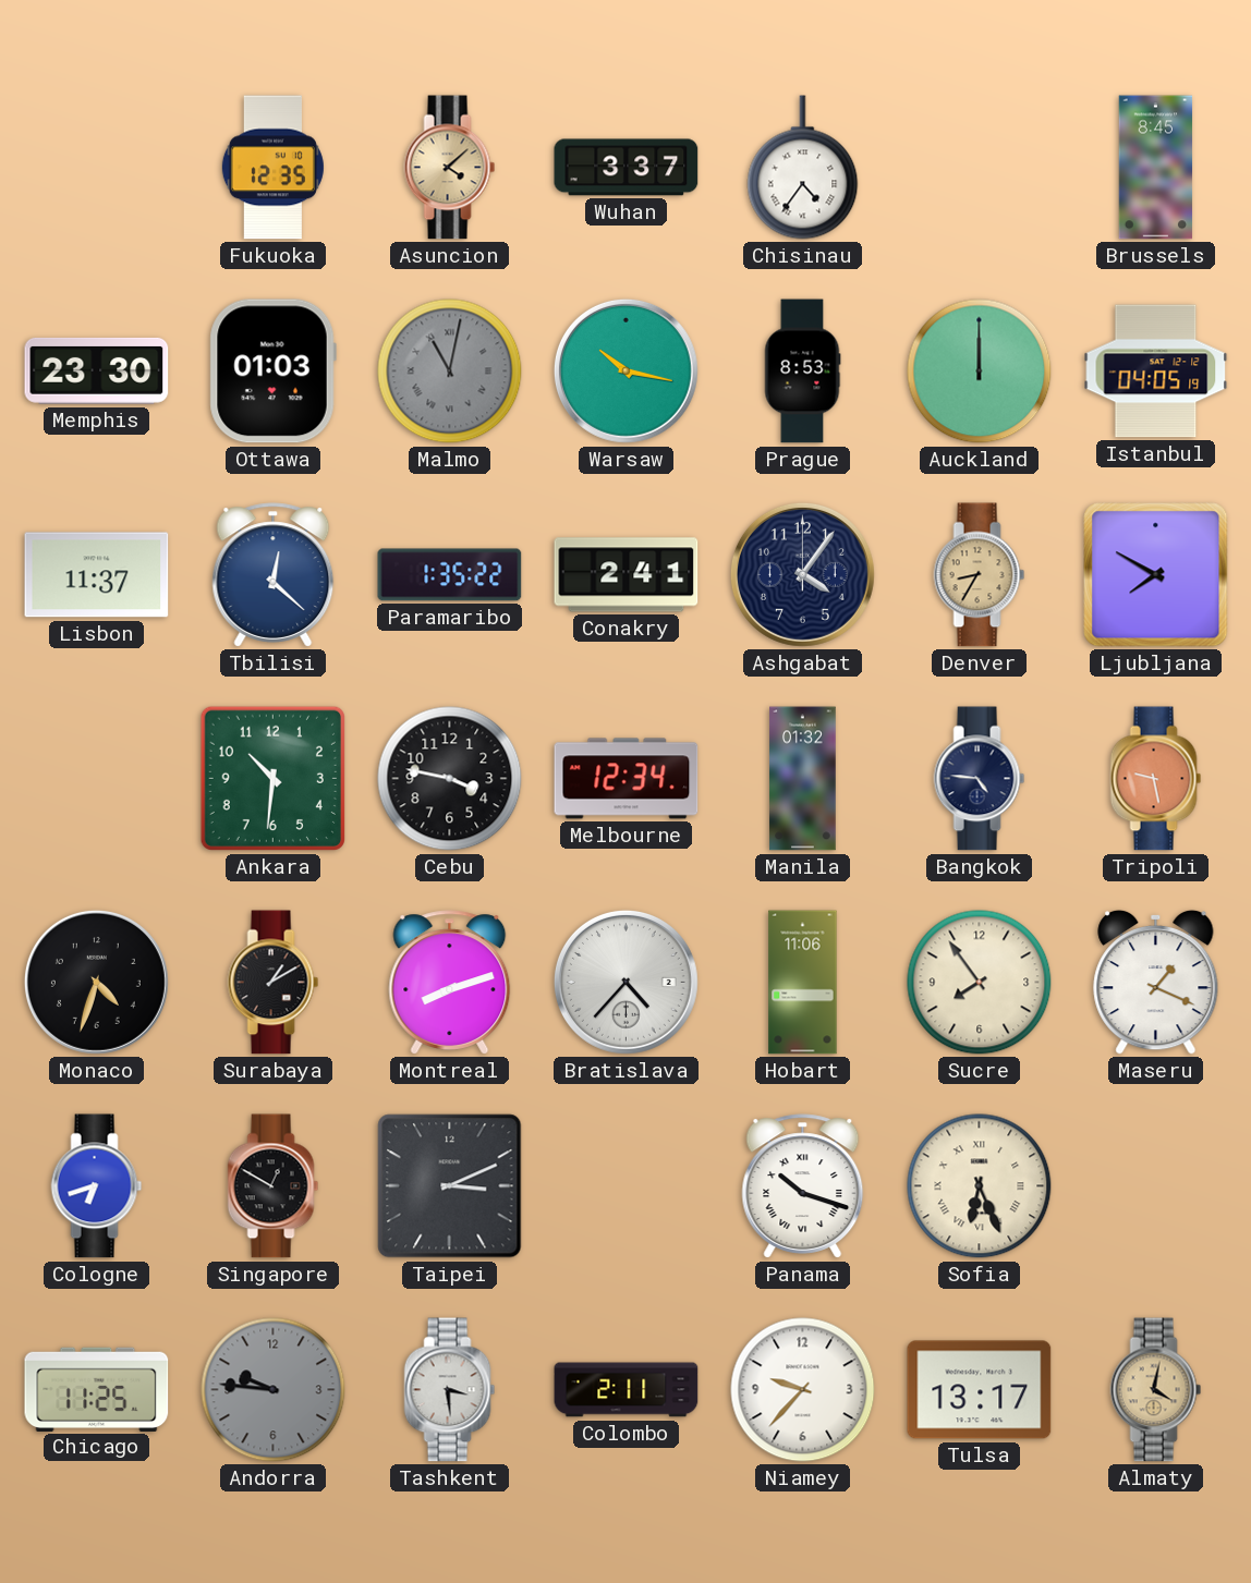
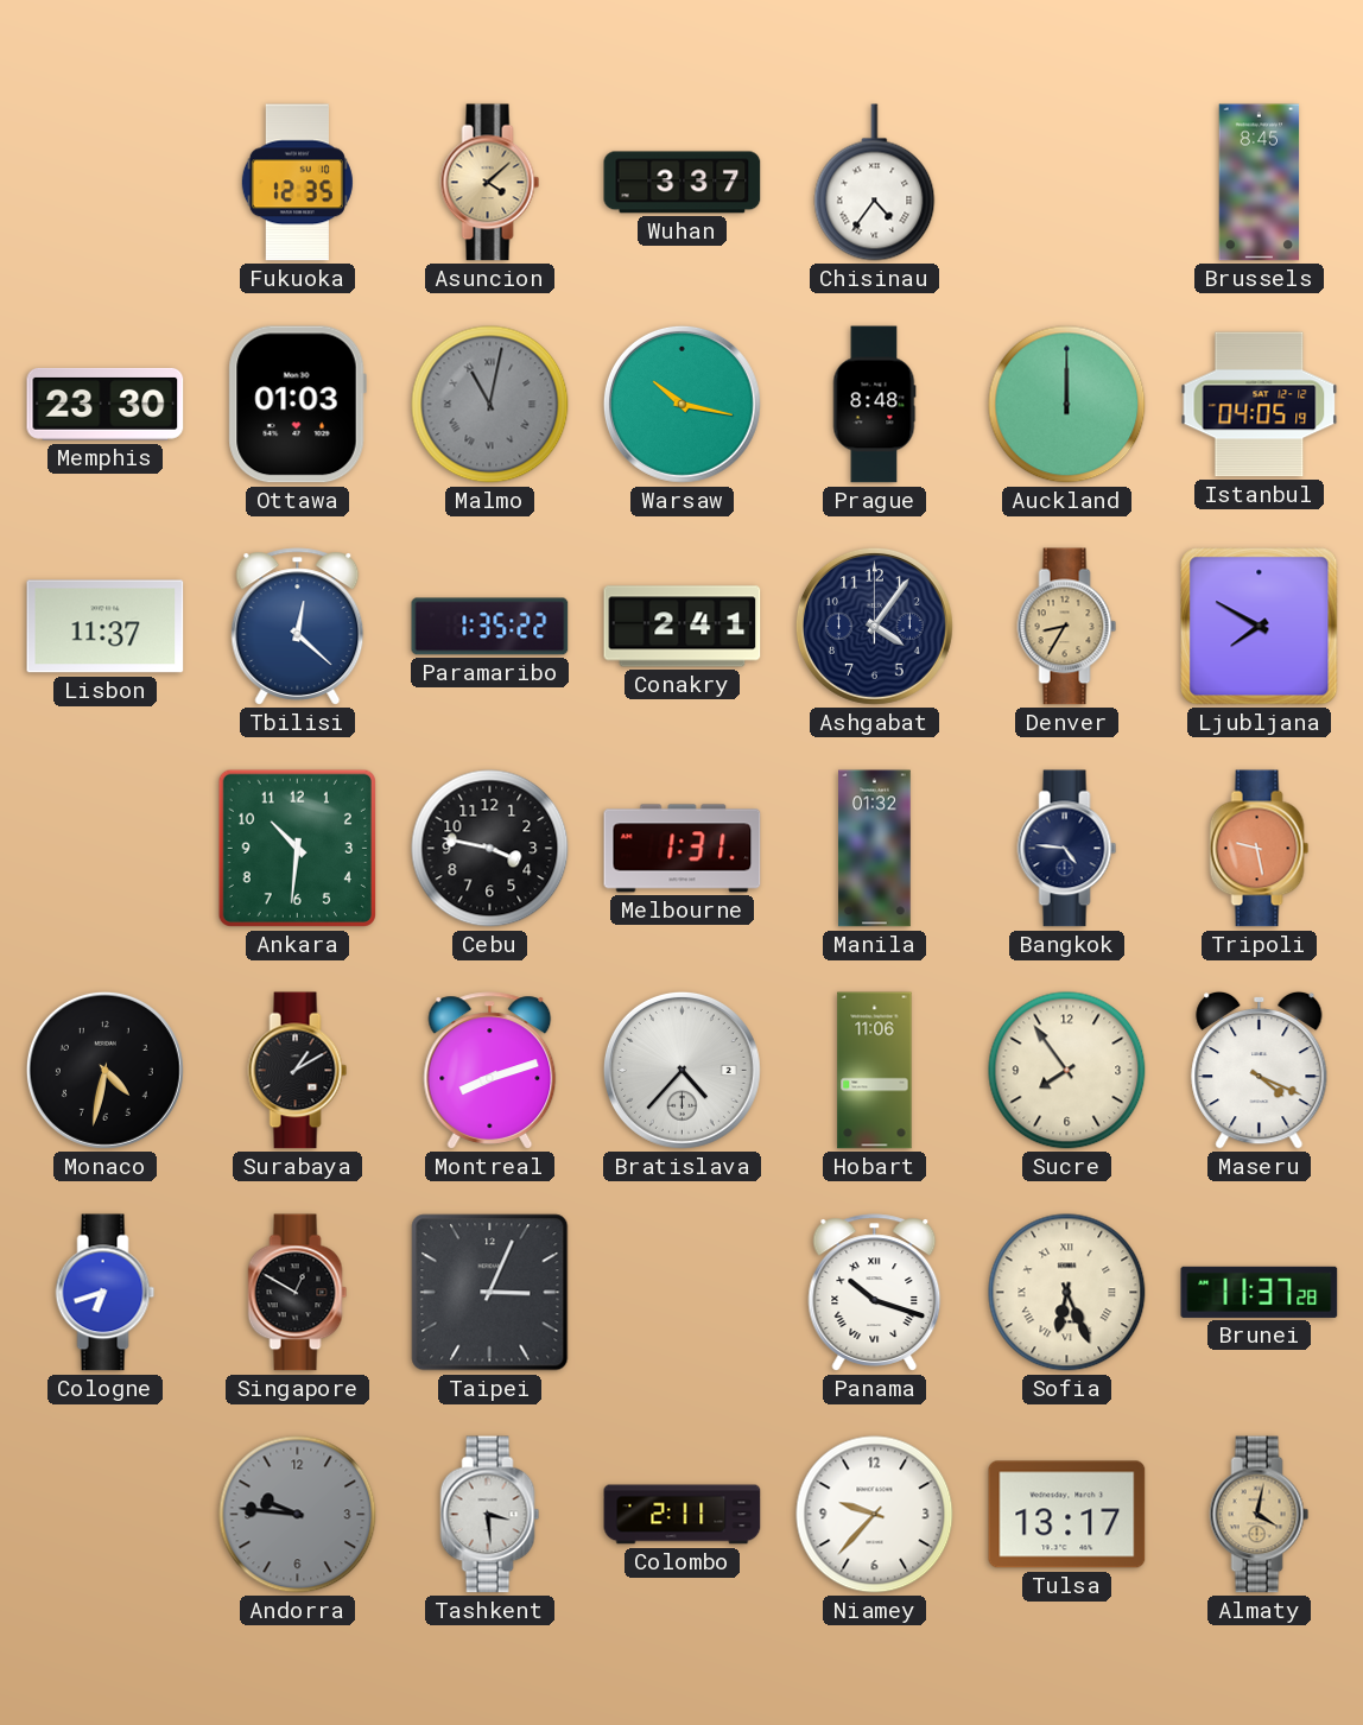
Prague: 8:53 -> 8:48 (874, 405)
Melbourne: 12:34 -> 1:31 (683, 849)
Monaco: 4:33 -> 4:32 (104, 1070)
Maseru: 1:19 -> 4:19 (1260, 1070)
Taipei: 3:11 -> 3:04 (490, 1293)
Brunei: none -> 11:37 (1260, 1292)
Chicago: 11:25 -> none (97, 1389)
